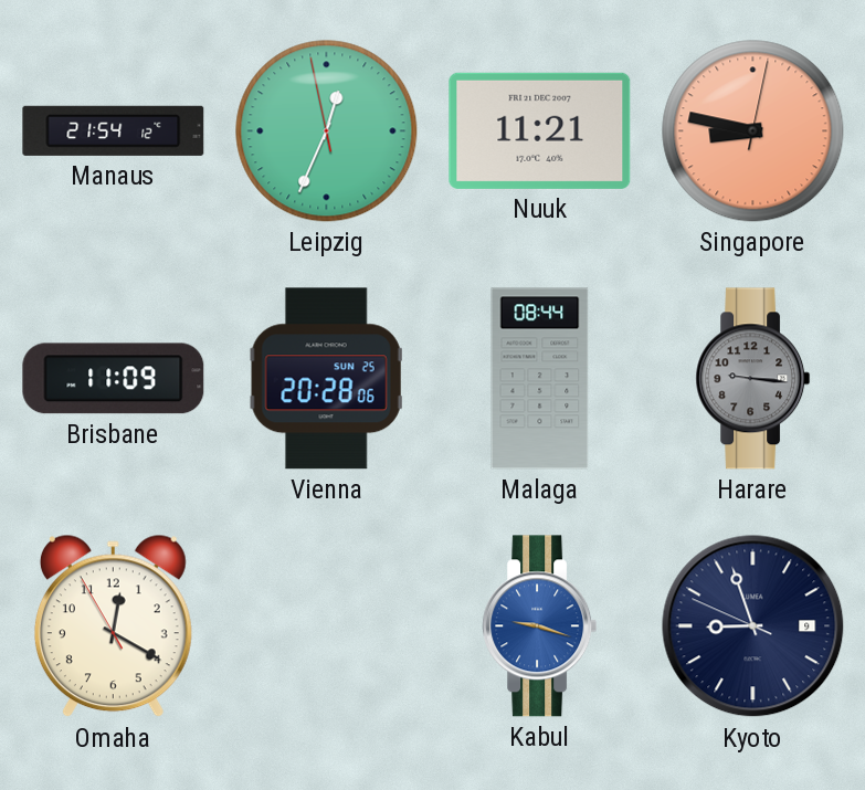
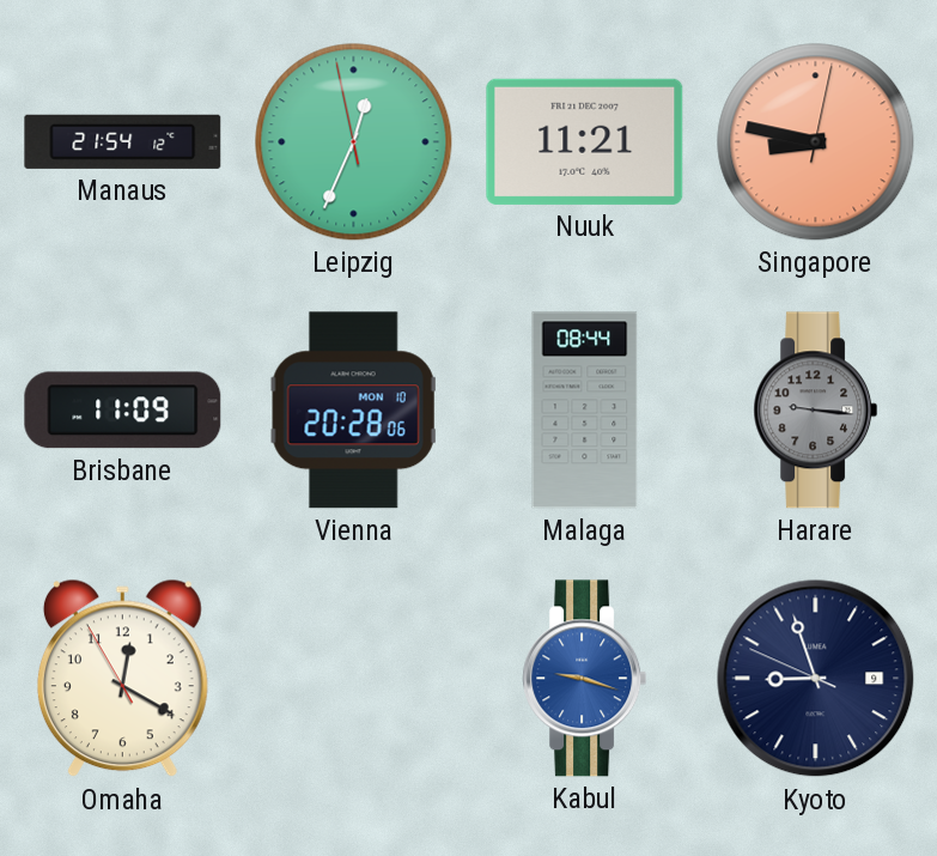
Vienna date: SUN 25 -> MON 10 (354, 411)
